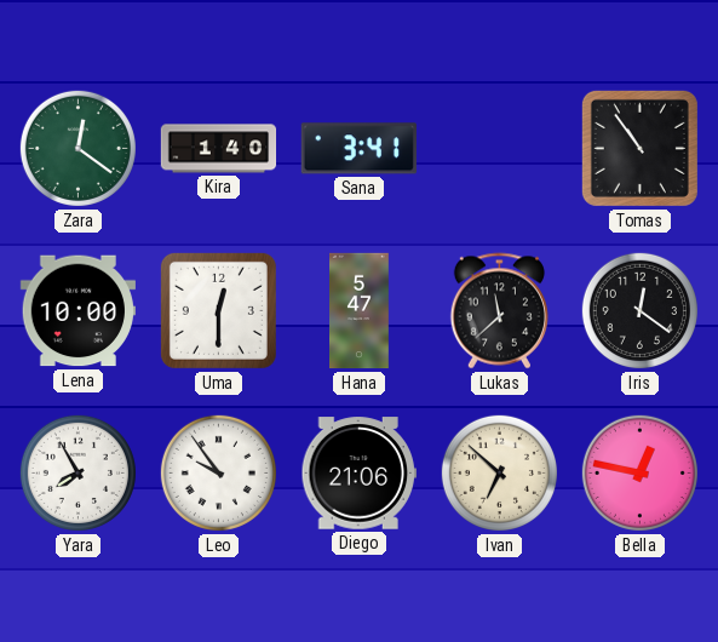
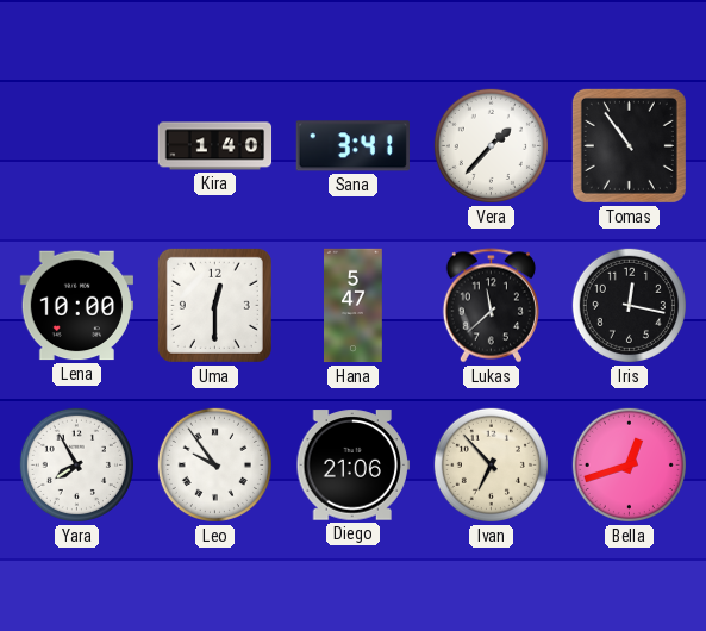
Zara: 12:21 -> none (77, 148)
Vera: none -> 1:37 (491, 145)
Iris: 12:21 -> 12:17 (629, 305)
Ivan: 6:52 -> 6:53 (491, 464)
Bella: 12:47 -> 12:42 (629, 464)
